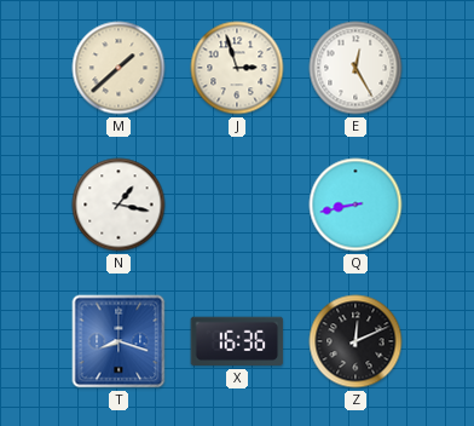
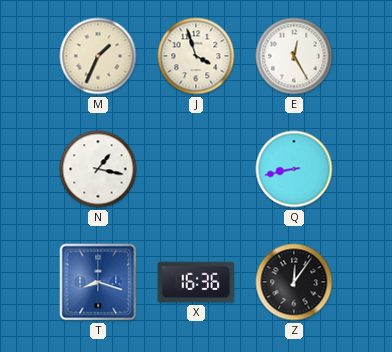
M: 1:38 -> 1:34 (98, 56)
J: 2:57 -> 3:57 (196, 56)
Z: 12:11 -> 12:06 (294, 282)
